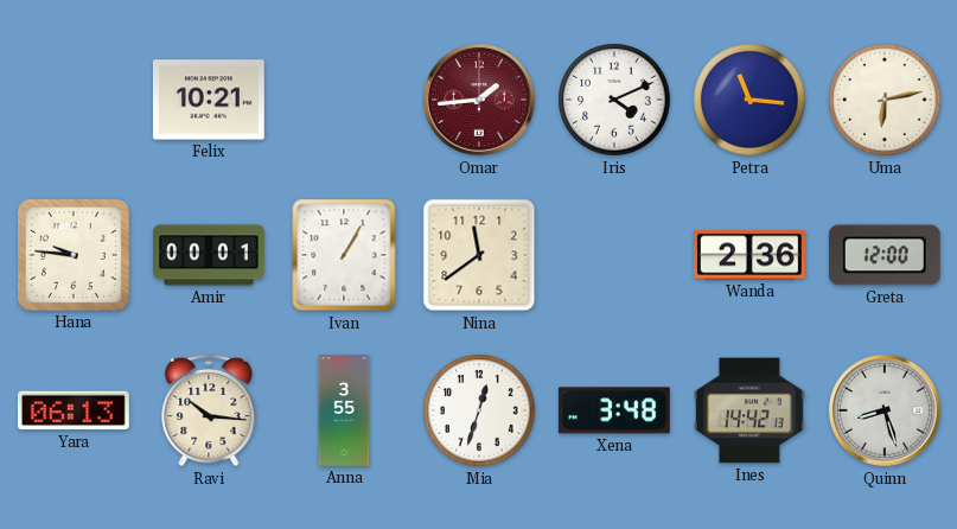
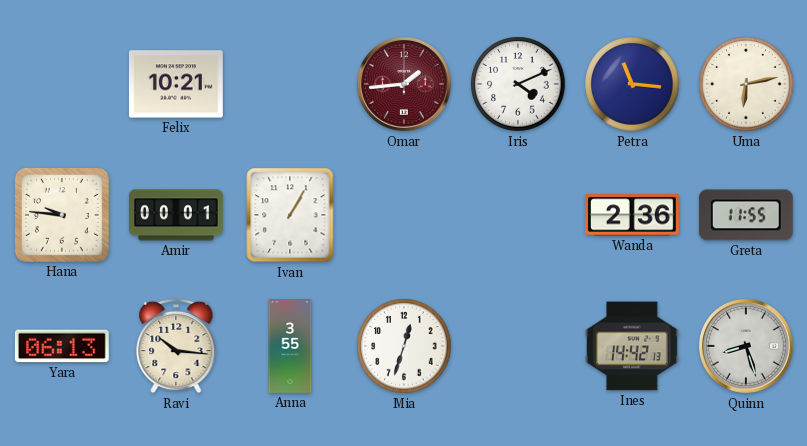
Nina: 11:39 -> none (479, 255)
Greta: 12:00 -> 11:55 (746, 215)
Xena: 3:48 -> none (614, 410)
